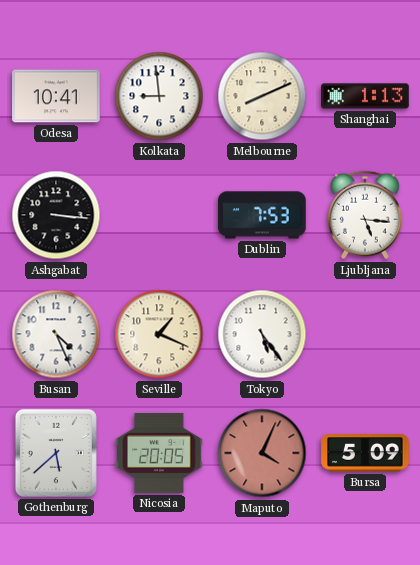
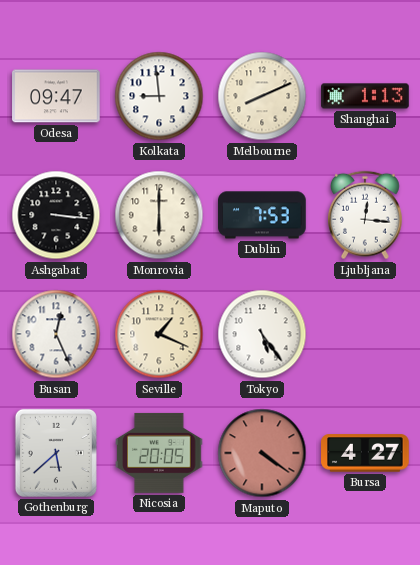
Odesa: 10:41 -> 09:47 (56, 96)
Monrovia: none -> 6:00 (159, 215)
Ljubljana: 5:16 -> 12:16 (366, 215)
Busan: 4:26 -> 12:26 (56, 334)
Maputo: 4:04 -> 4:21 (262, 453)
Bursa: 5:09 -> 4:27 (365, 453)
